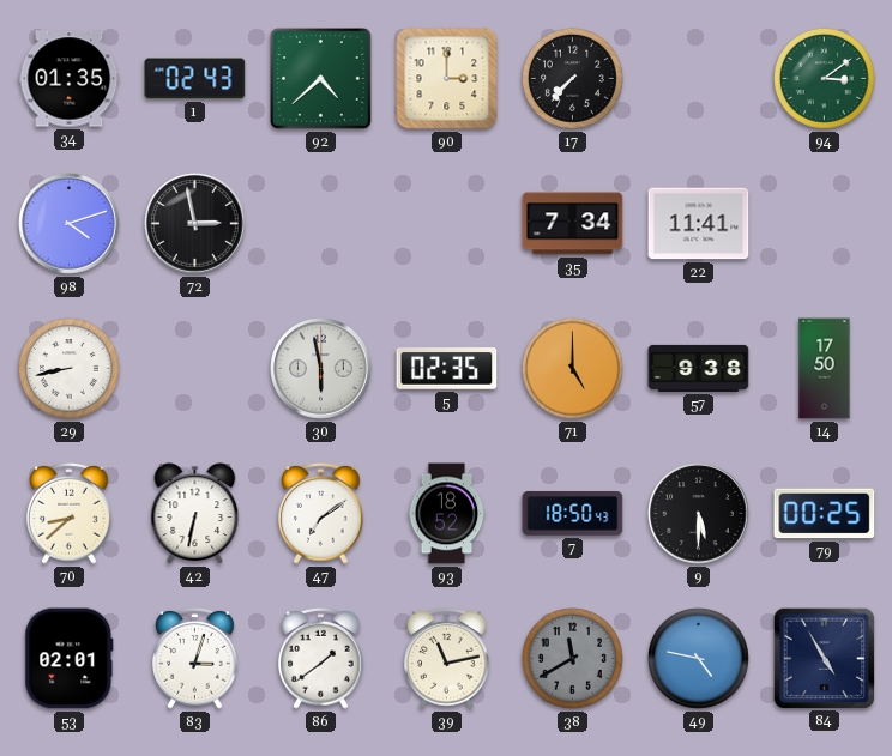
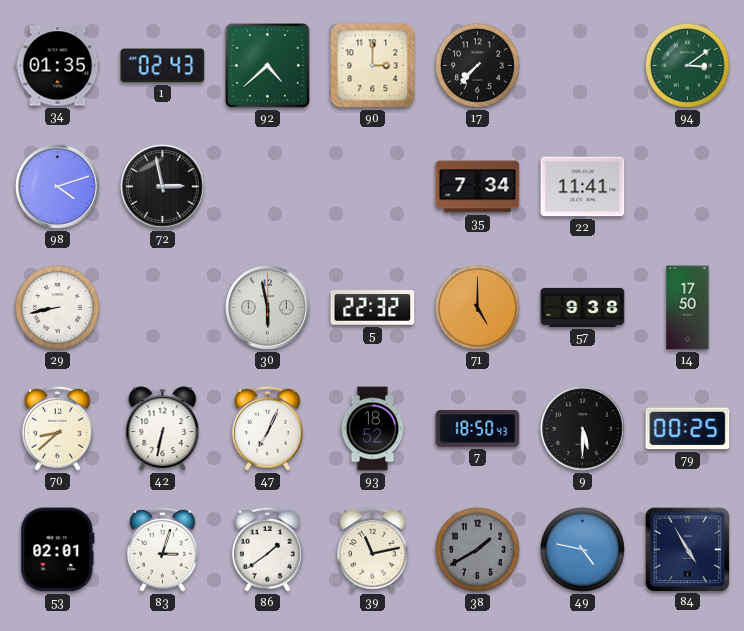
5: 02:35 -> 22:32 (373, 308)
47: 7:09 -> 7:04 (268, 429)
38: 11:40 -> 1:40 (478, 550)
